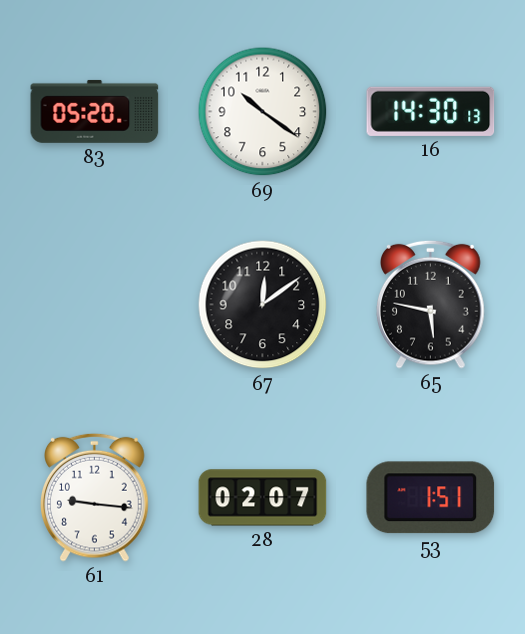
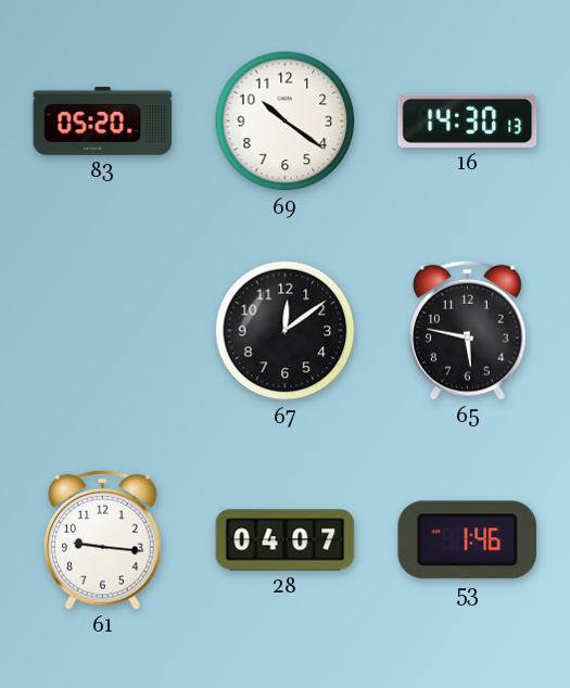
28: 02:07 -> 04:07 (286, 540)
53: 1:51 -> 1:46 (468, 540)
